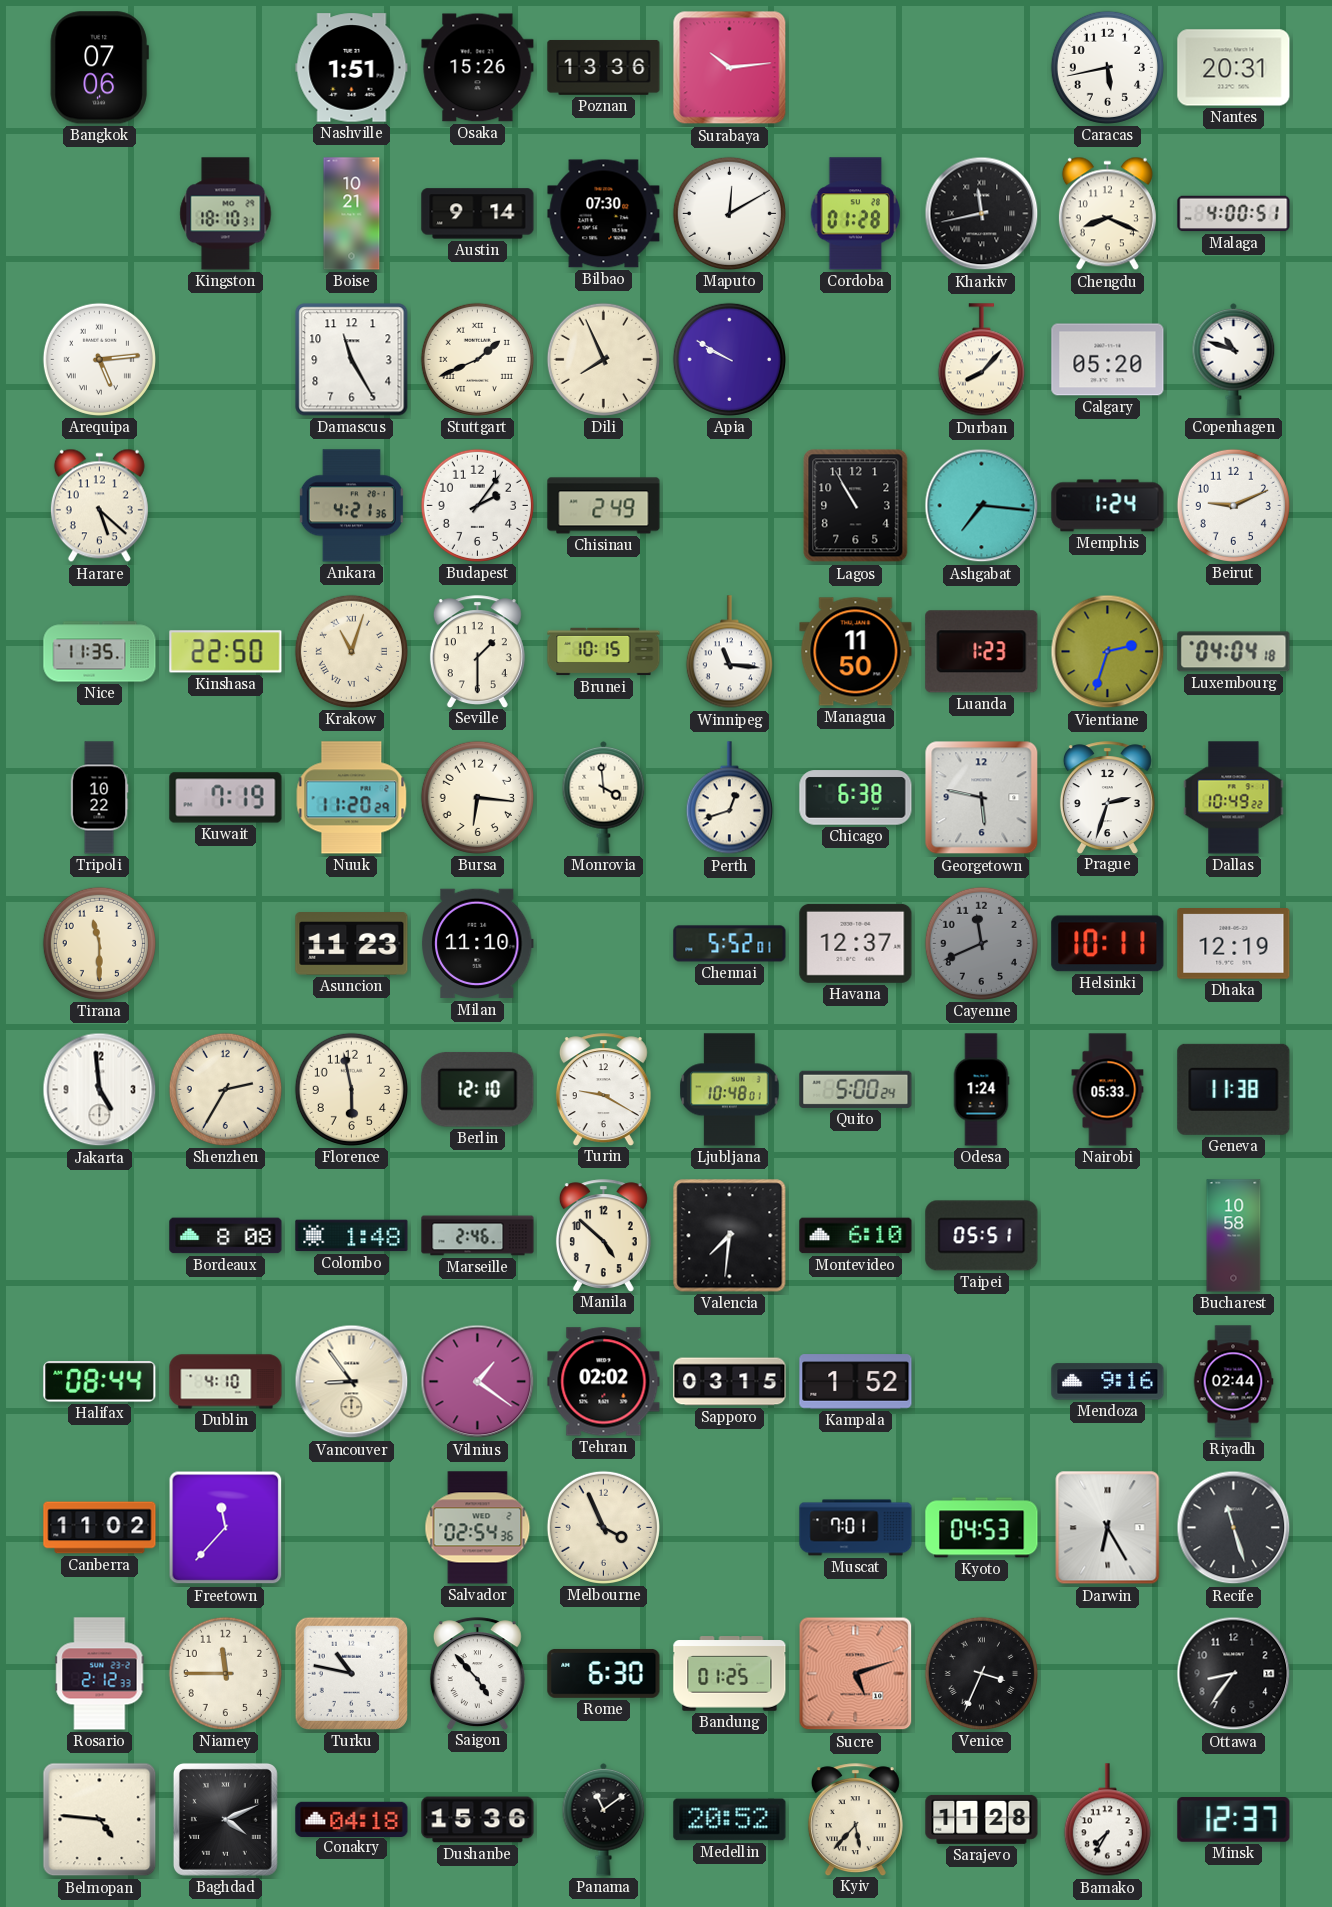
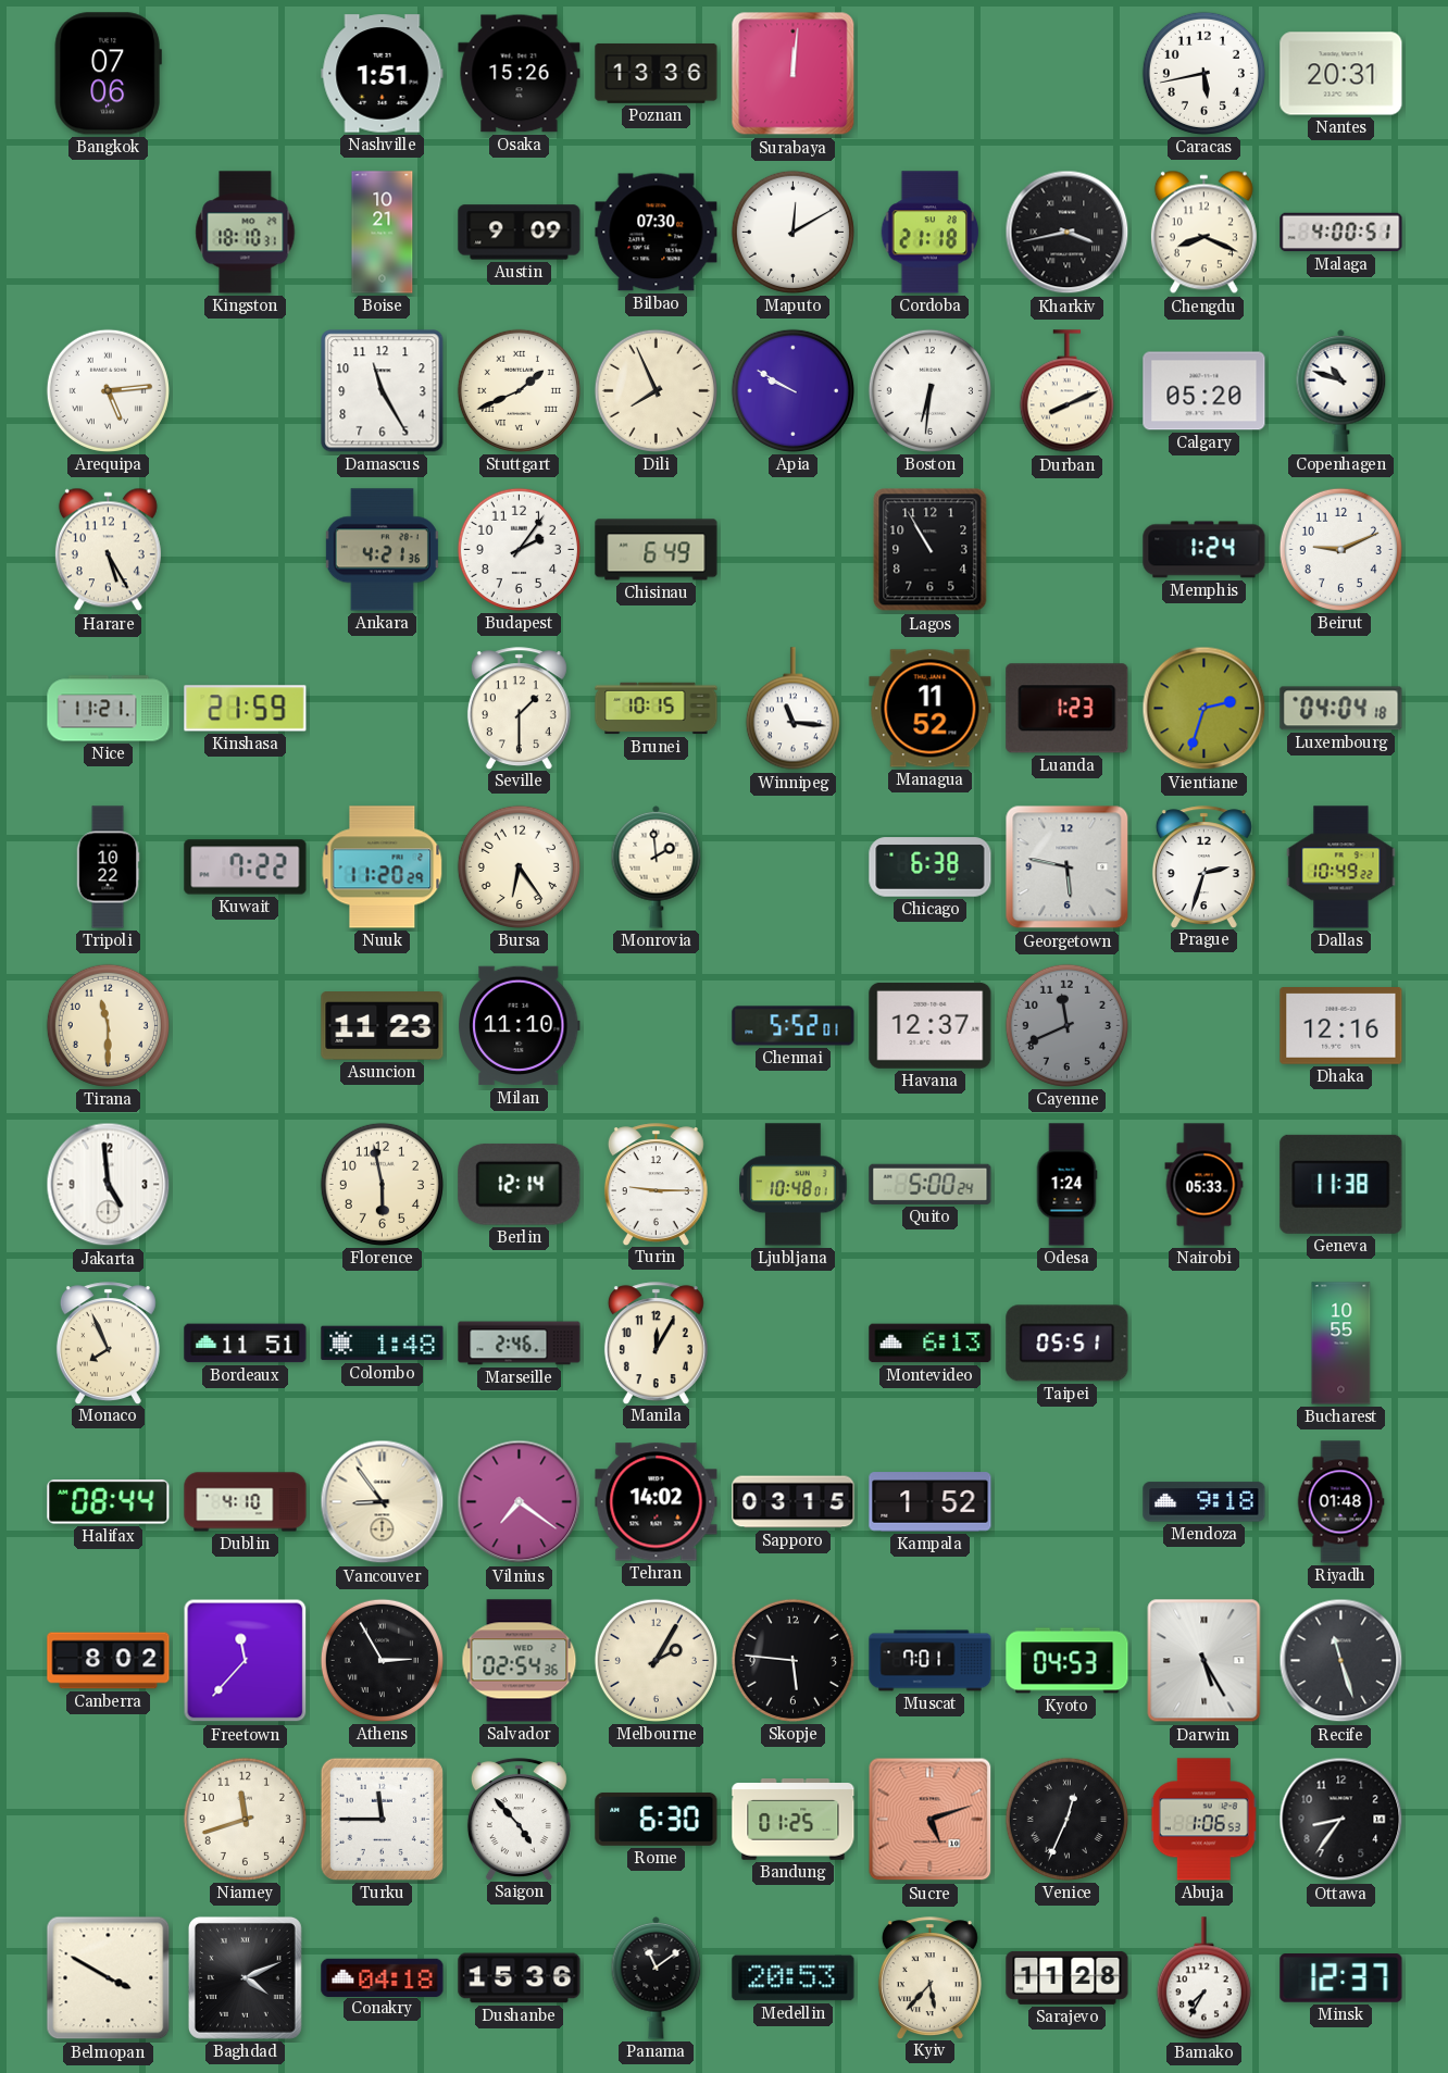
Surabaya: 10:14 -> 12:01 (794, 74)
Austin: 9:14 -> 9:09 (520, 233)
Cordoba: 01:28 -> 21:18 (931, 233)
Kharkiv: 11:43 -> 3:43 (1068, 233)
Boston: none -> 6:31 (929, 390)
Durban: 8:07 -> 8:11 (1066, 391)
Harare: 5:22 -> 5:25 (108, 550)
Chisinau: 2:49 -> 6:49 (657, 550)
Ashgabat: 7:16 -> none (982, 506)
Nice: 11:35 -> 11:21 (109, 709)
Kinshasa: 22:50 -> 21:59 (246, 709)
Krakow: 11:03 -> none (351, 651)
Managua: 11:50 -> 11:52 (931, 709)
Kuwait: 7:19 -> 7:22 (246, 867)
Bursa: 6:16 -> 6:24 (519, 866)
Monrovia: 3:59 -> 1:59 (657, 866)
Perth: 12:42 -> none (729, 798)
Helsinki: 10:11 -> none (1108, 944)
Dhaka: 12:19 -> 12:16 (1341, 1026)
Shenzhen: 2:35 -> none (225, 1089)
Berlin: 12:10 -> 12:14 (520, 1184)
Turin: 9:20 -> 9:15 (656, 1184)
Monaco: none -> 7:56 (108, 1343)
Bordeaux: 8:08 -> 11:51 (246, 1344)
Manila: 4:52 -> 12:05 (656, 1343)
Valencia: 7:31 -> none (730, 1236)
Montevideo: 6:10 -> 6:13 (931, 1344)
Bucharest: 10:58 -> 10:55 (1341, 1344)
Vilnius: 1:21 -> 7:21 (520, 1502)
Tehran: 02:02 -> 14:02 (657, 1502)
Mendoza: 9:16 -> 9:18 (1204, 1502)
Riyadh: 02:44 -> 01:48 (1340, 1502)
Canberra: 11:02 -> 8:02 (109, 1661)
Athens: none -> 2:55 (382, 1660)
Melbourne: 3:56 -> 2:05 (656, 1660)
Skopje: none -> 5:46 (792, 1660)
Darwin: 6:25 -> 5:25 (1204, 1661)
Rosario: 2:12 -> none (100, 1674)
Niamey: 11:45 -> 11:42 (245, 1819)
Turku: 10:47 -> 11:45 (382, 1819)
Venice: 3:34 -> 12:34 (1066, 1819)
Abuja: none -> 1:06 (1204, 1820)
Belmopan: 4:46 -> 3:50 (109, 1978)
Medellin: 20:52 -> 20:53 (794, 1978)
